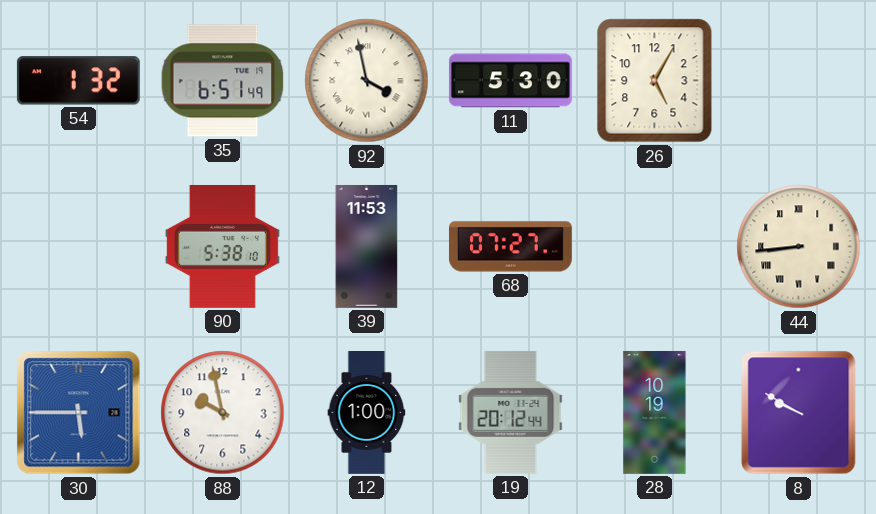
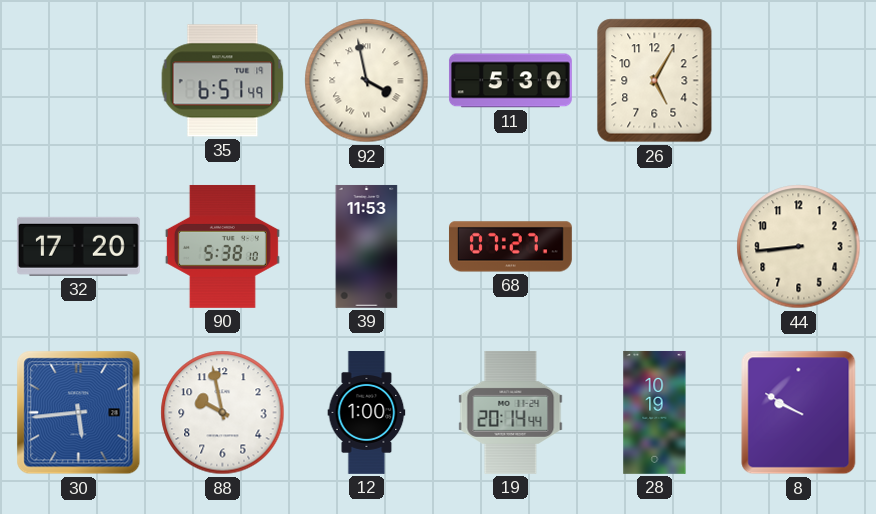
54: 1:32 -> none (78, 81)
32: none -> 17:20 (78, 246)
44 numerals: Roman -> Arabic (799, 247)
30: 5:45 -> 5:44 (79, 413)
19: 20:12 -> 20:14 (511, 412)
